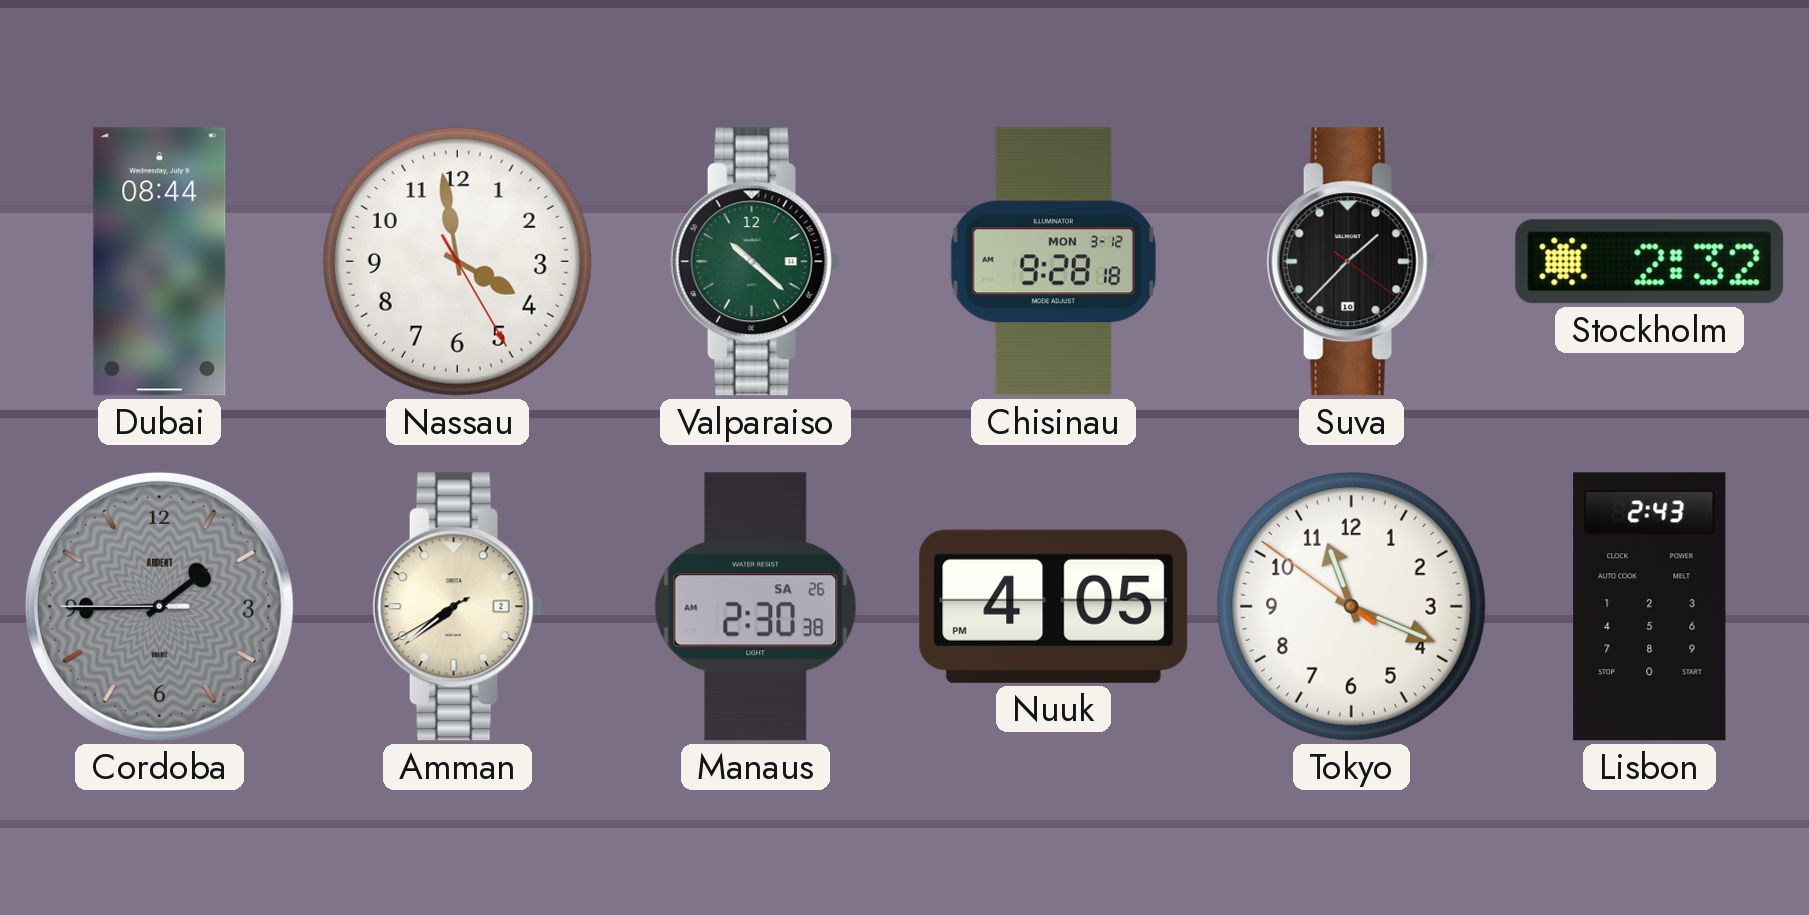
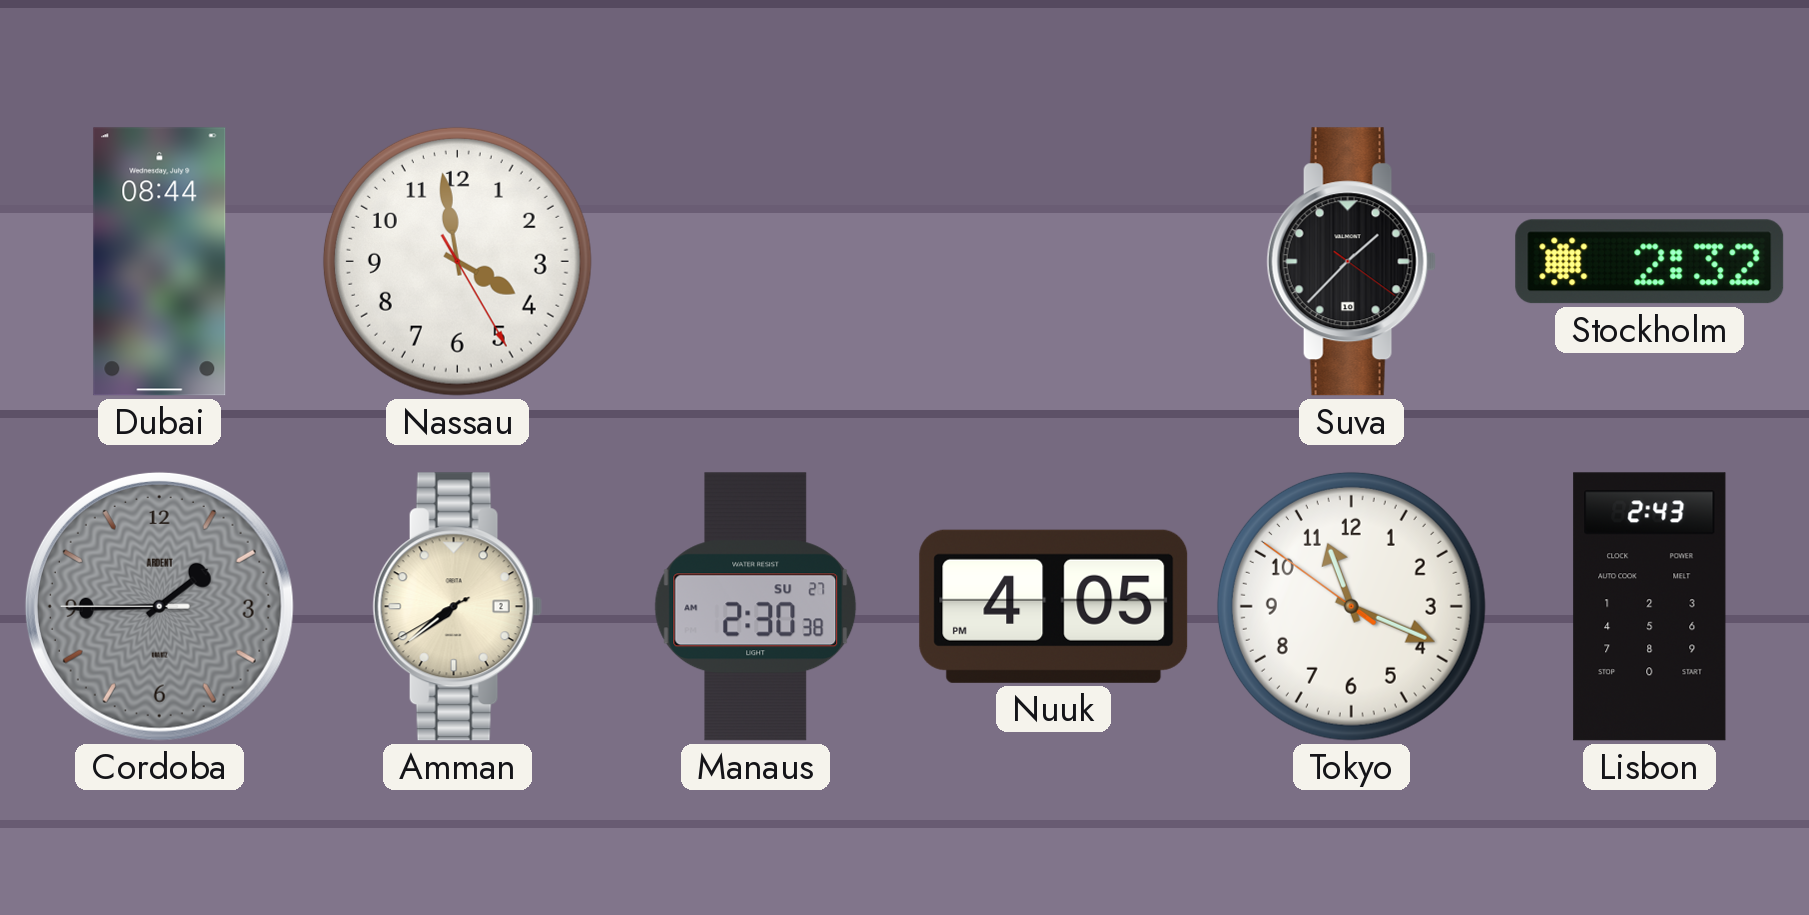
Valparaiso: 10:22 -> none (755, 262)
Chisinau: 9:28 -> none (1053, 262)
Manaus date: SA 26 -> SU 27 (756, 607)
